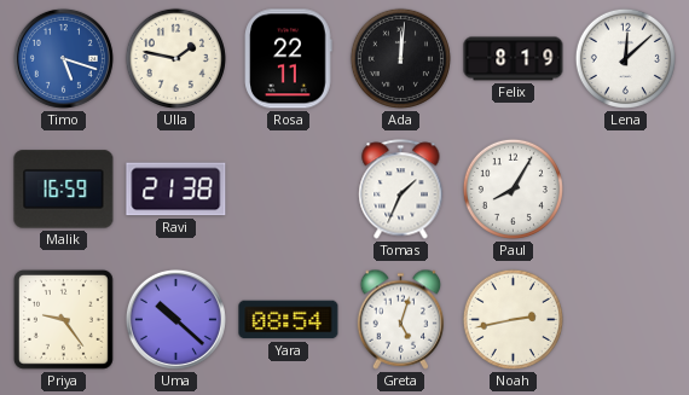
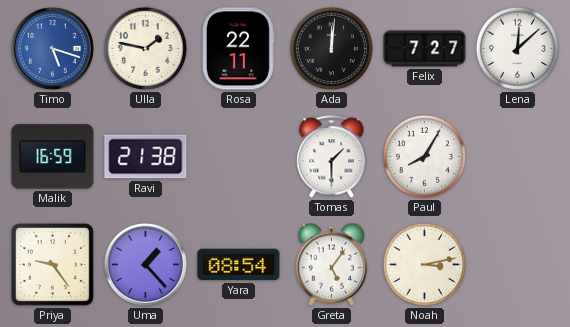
Felix: 8:19 -> 7:27 (425, 49)
Tomas: 1:34 -> 1:30 (332, 157)
Uma: 10:22 -> 1:23 (145, 264)
Greta: 5:03 -> 5:06 (332, 264)
Noah: 2:43 -> 3:13 (424, 264)
